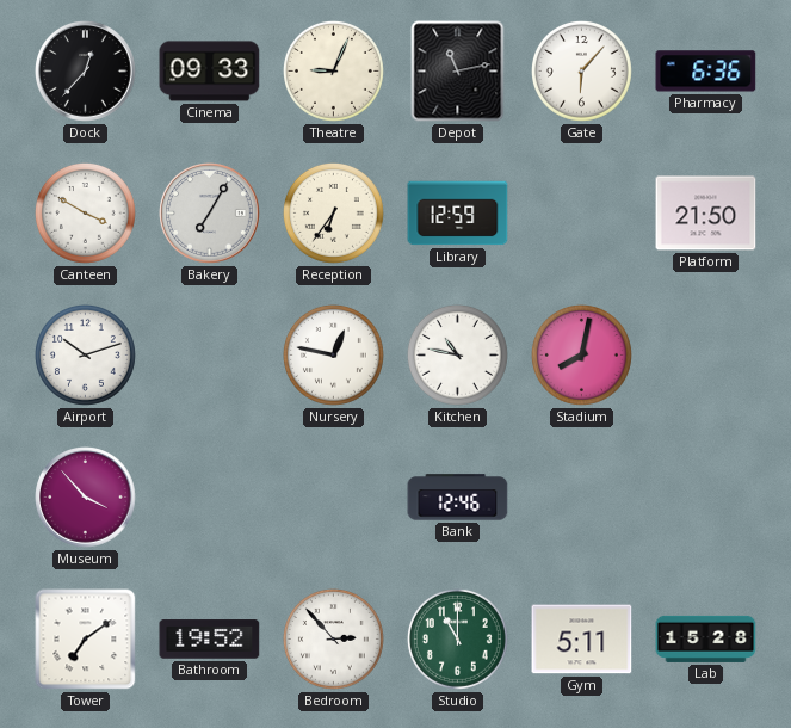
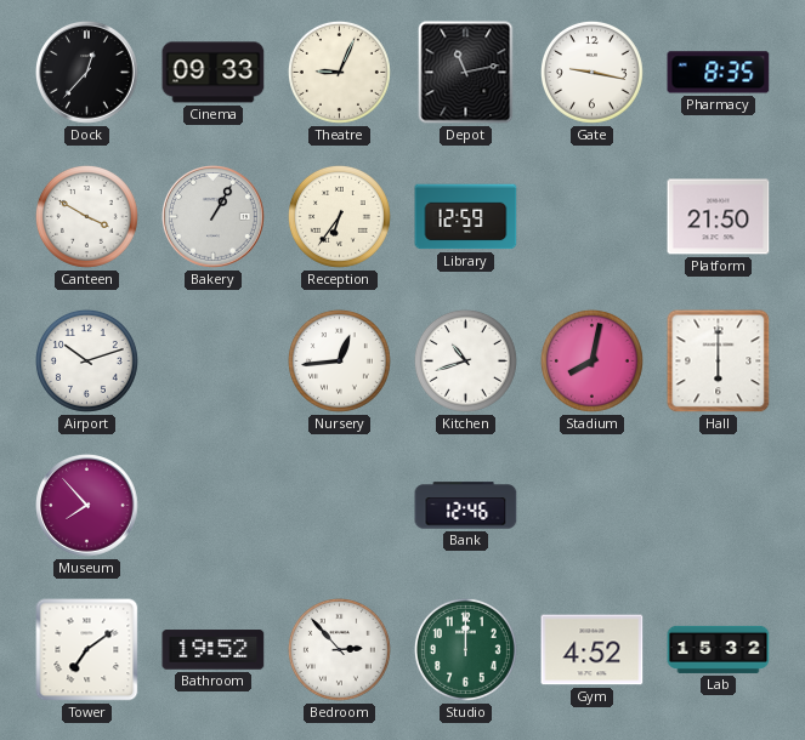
Gate: 6:07 -> 9:17 (591, 72)
Pharmacy: 6:36 -> 8:35 (719, 73)
Bakery: 7:05 -> 1:05 (214, 217)
Nursery: 12:47 -> 12:44 (339, 360)
Kitchen: 10:47 -> 10:42 (465, 360)
Hall: none -> 6:00 (719, 362)
Museum: 3:53 -> 7:53 (87, 506)
Studio: 11:00 -> 12:00 (465, 649)
Gym: 5:11 -> 4:52 (593, 650)
Lab: 15:28 -> 15:32 (719, 649)
